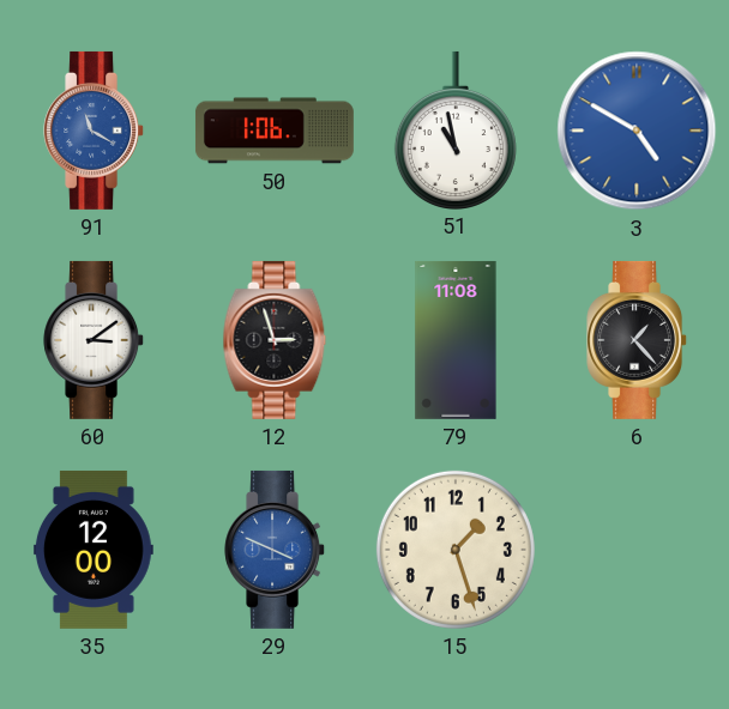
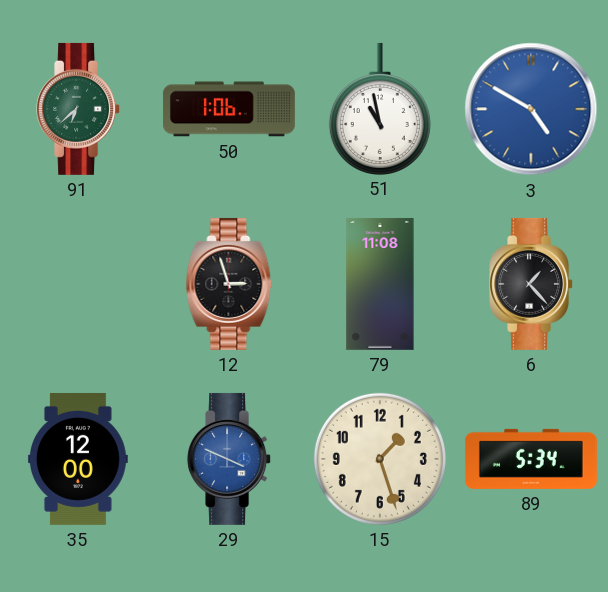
91: 11:20 -> 6:38 (79, 109)
91 dial: blue -> green (79, 109)
60: 3:09 -> none (95, 340)
89: none -> 5:34 (531, 459)
